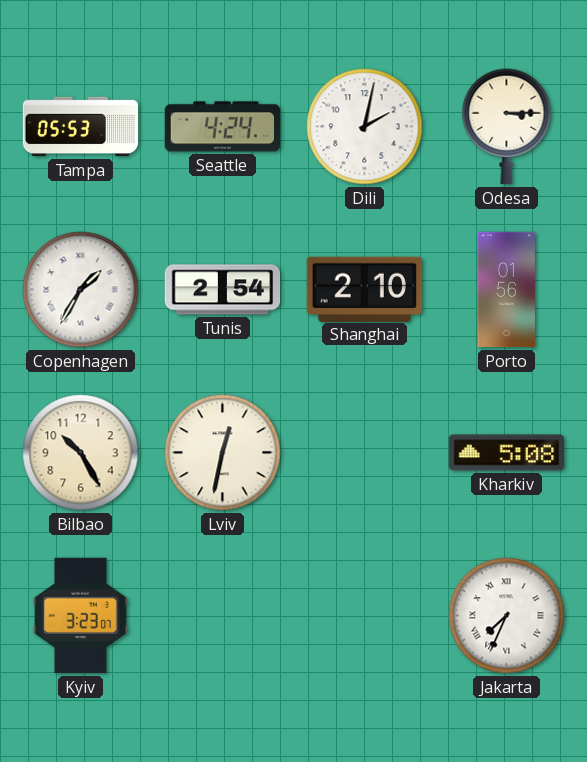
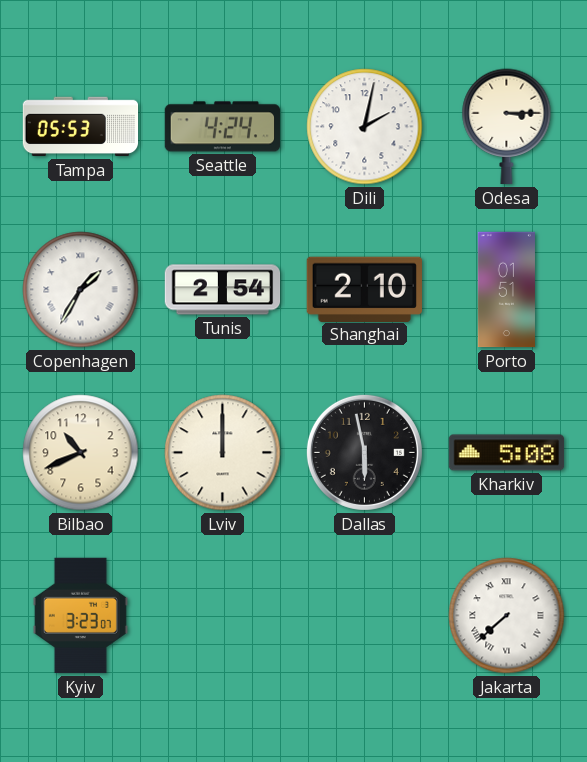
Porto: 01:56 -> 01:51 (506, 290)
Bilbao: 10:25 -> 10:41 (81, 453)
Lviv: 12:32 -> 12:00 (223, 453)
Dallas: none -> 5:58 (364, 452)
Jakarta: 7:34 -> 7:38 (507, 616)
